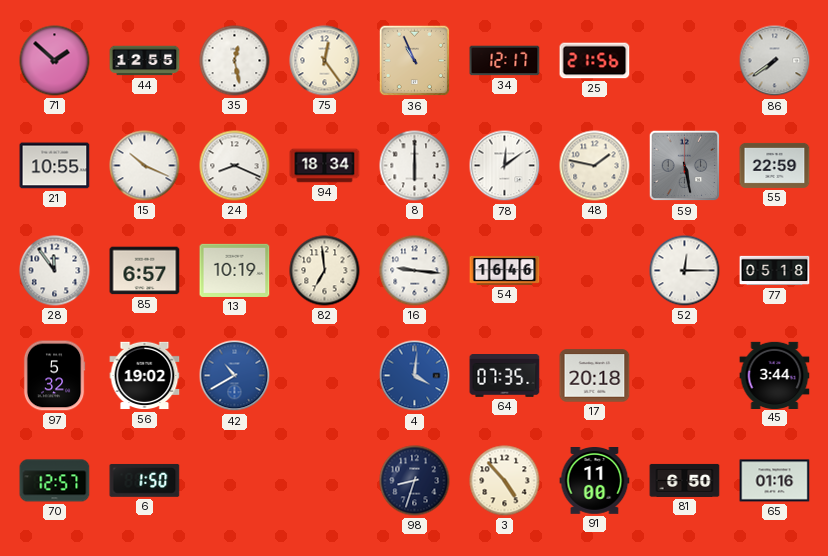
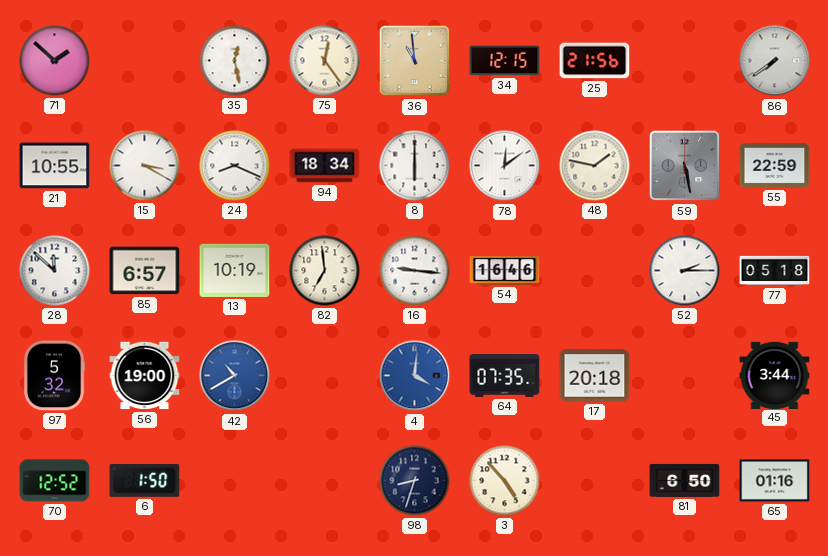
44: 12:55 -> none (145, 61)
36: 10:56 -> 10:59 (415, 61)
34: 12:17 -> 12:15 (505, 61)
15: 10:19 -> 3:20 (145, 166)
28: 11:54 -> 11:52 (55, 271)
52: 12:15 -> 2:15 (685, 271)
56: 19:02 -> 19:00 (145, 376)
70: 12:57 -> 12:52 (55, 481)
91: 11:00 -> none (595, 481)
